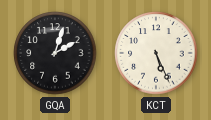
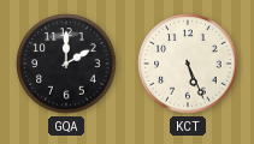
GQA: 2:03 -> 2:00 (66, 64)
